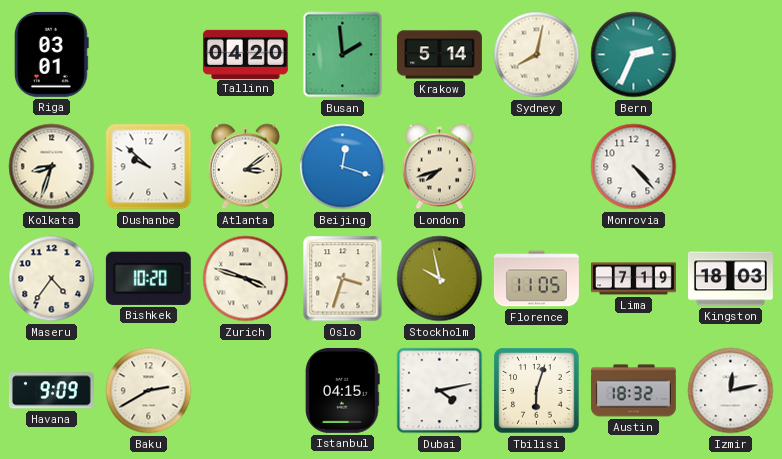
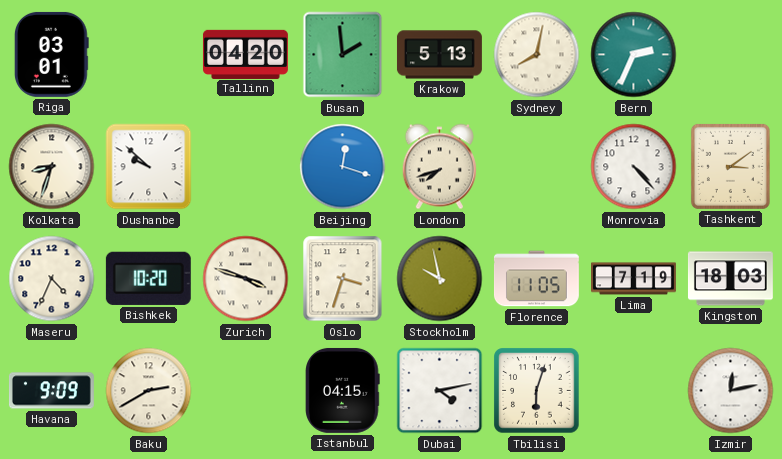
Krakow: 5:14 -> 5:13 (439, 55)
Atlanta: 3:09 -> none (245, 167)
Tashkent: none -> 3:09 (730, 166)
Maseru: 4:36 -> 4:34 (52, 279)
Austin: 18:32 -> none (633, 391)
